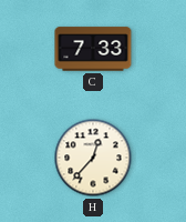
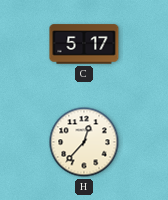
C: 7:33 -> 5:17 (84, 44)
